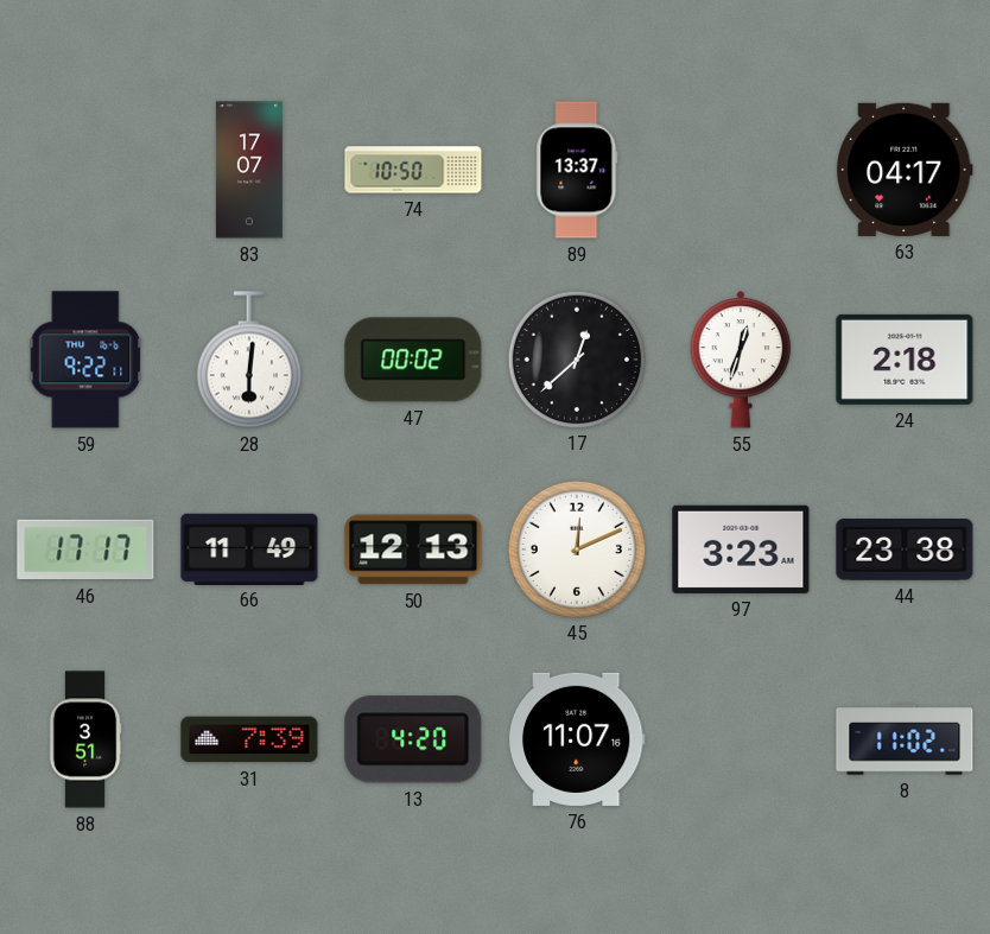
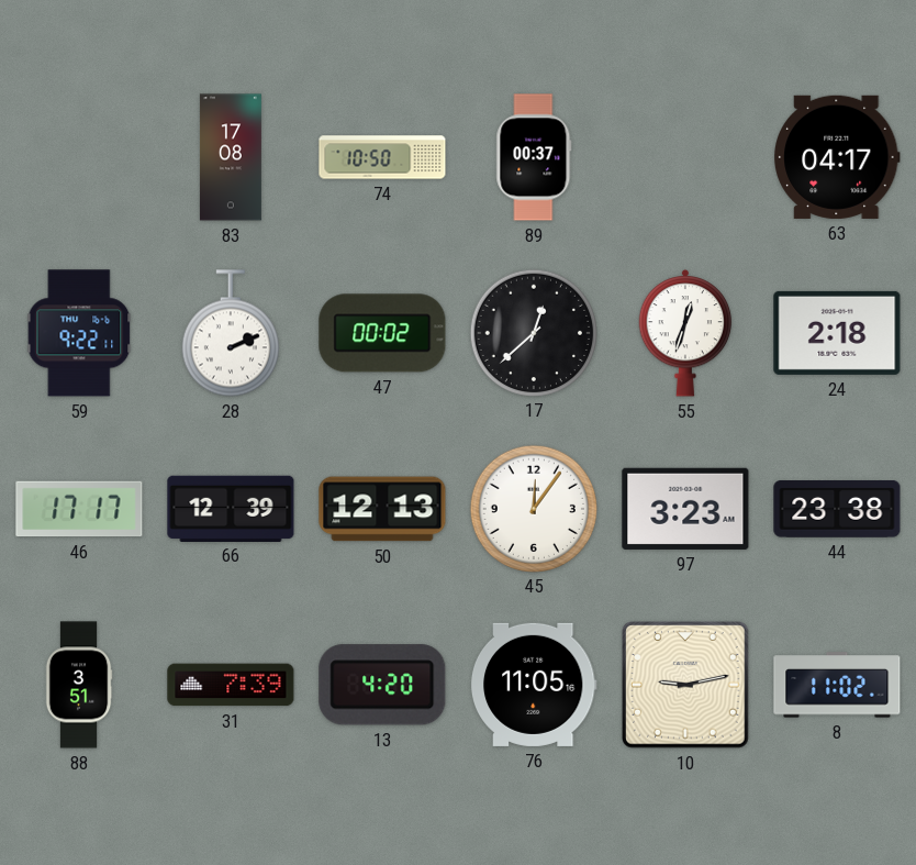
83: 17:07 -> 17:08 (231, 157)
89: 13:37 -> 00:37 (534, 157)
28: 6:01 -> 2:11 (231, 333)
66: 11:49 -> 12:39 (231, 508)
45: 12:11 -> 12:06 (533, 508)
76: 11:07 -> 11:05 (534, 685)
10: none -> 9:13 (686, 686)
